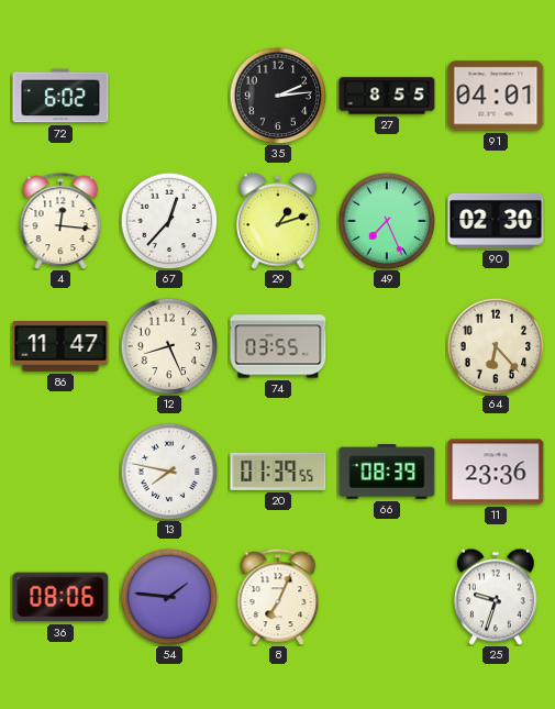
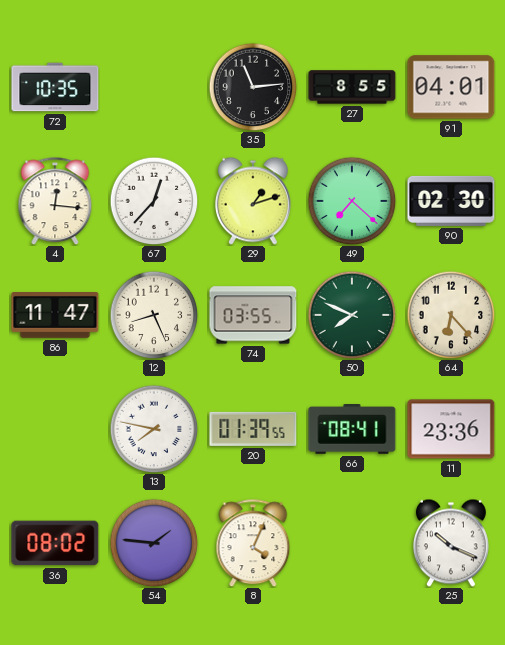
72: 6:02 -> 10:35 (55, 87)
35: 2:14 -> 11:14 (253, 87)
49: 7:26 -> 7:22 (352, 201)
50: none -> 7:49 (352, 315)
66: 08:39 -> 08:41 (352, 430)
36: 08:06 -> 08:02 (55, 543)
8: 7:04 -> 4:04 (253, 543)
25: 9:33 -> 10:19 (451, 543)
